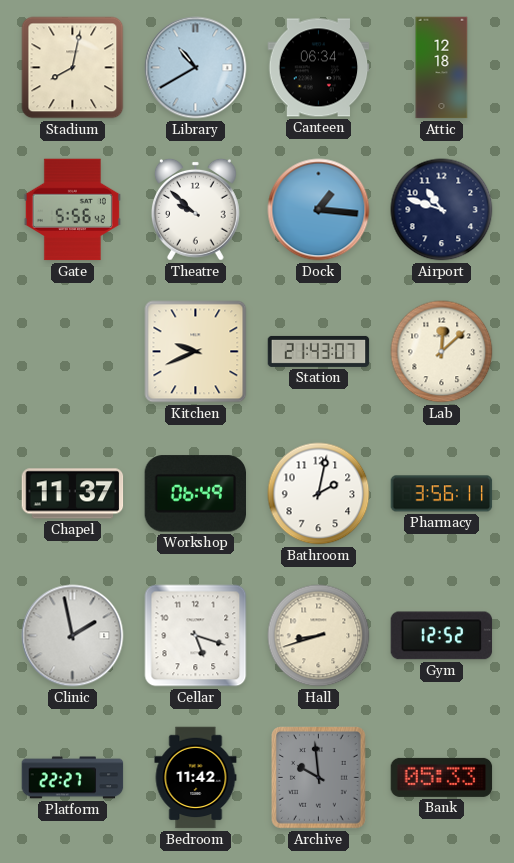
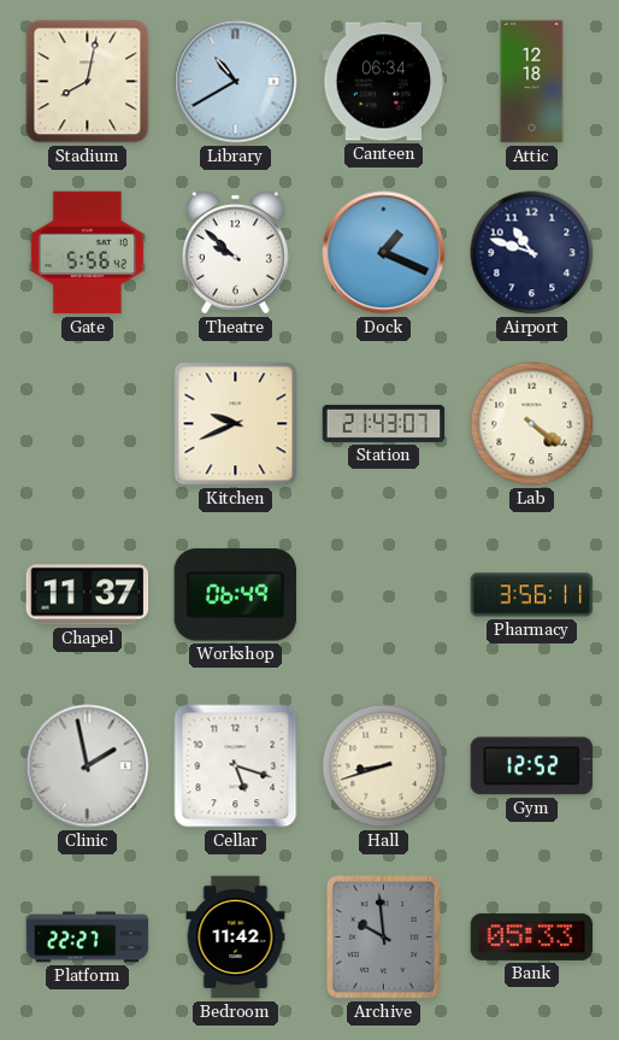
Dock: 1:16 -> 1:19 (384, 253)
Lab: 12:08 -> 4:21 (532, 424)
Bathroom: 2:02 -> none (319, 494)
